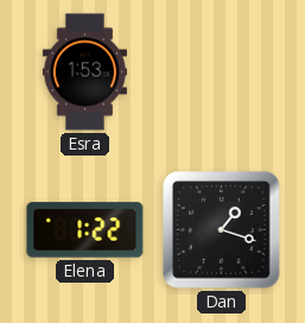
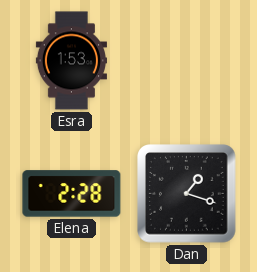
Elena: 1:22 -> 2:28 (72, 194)
